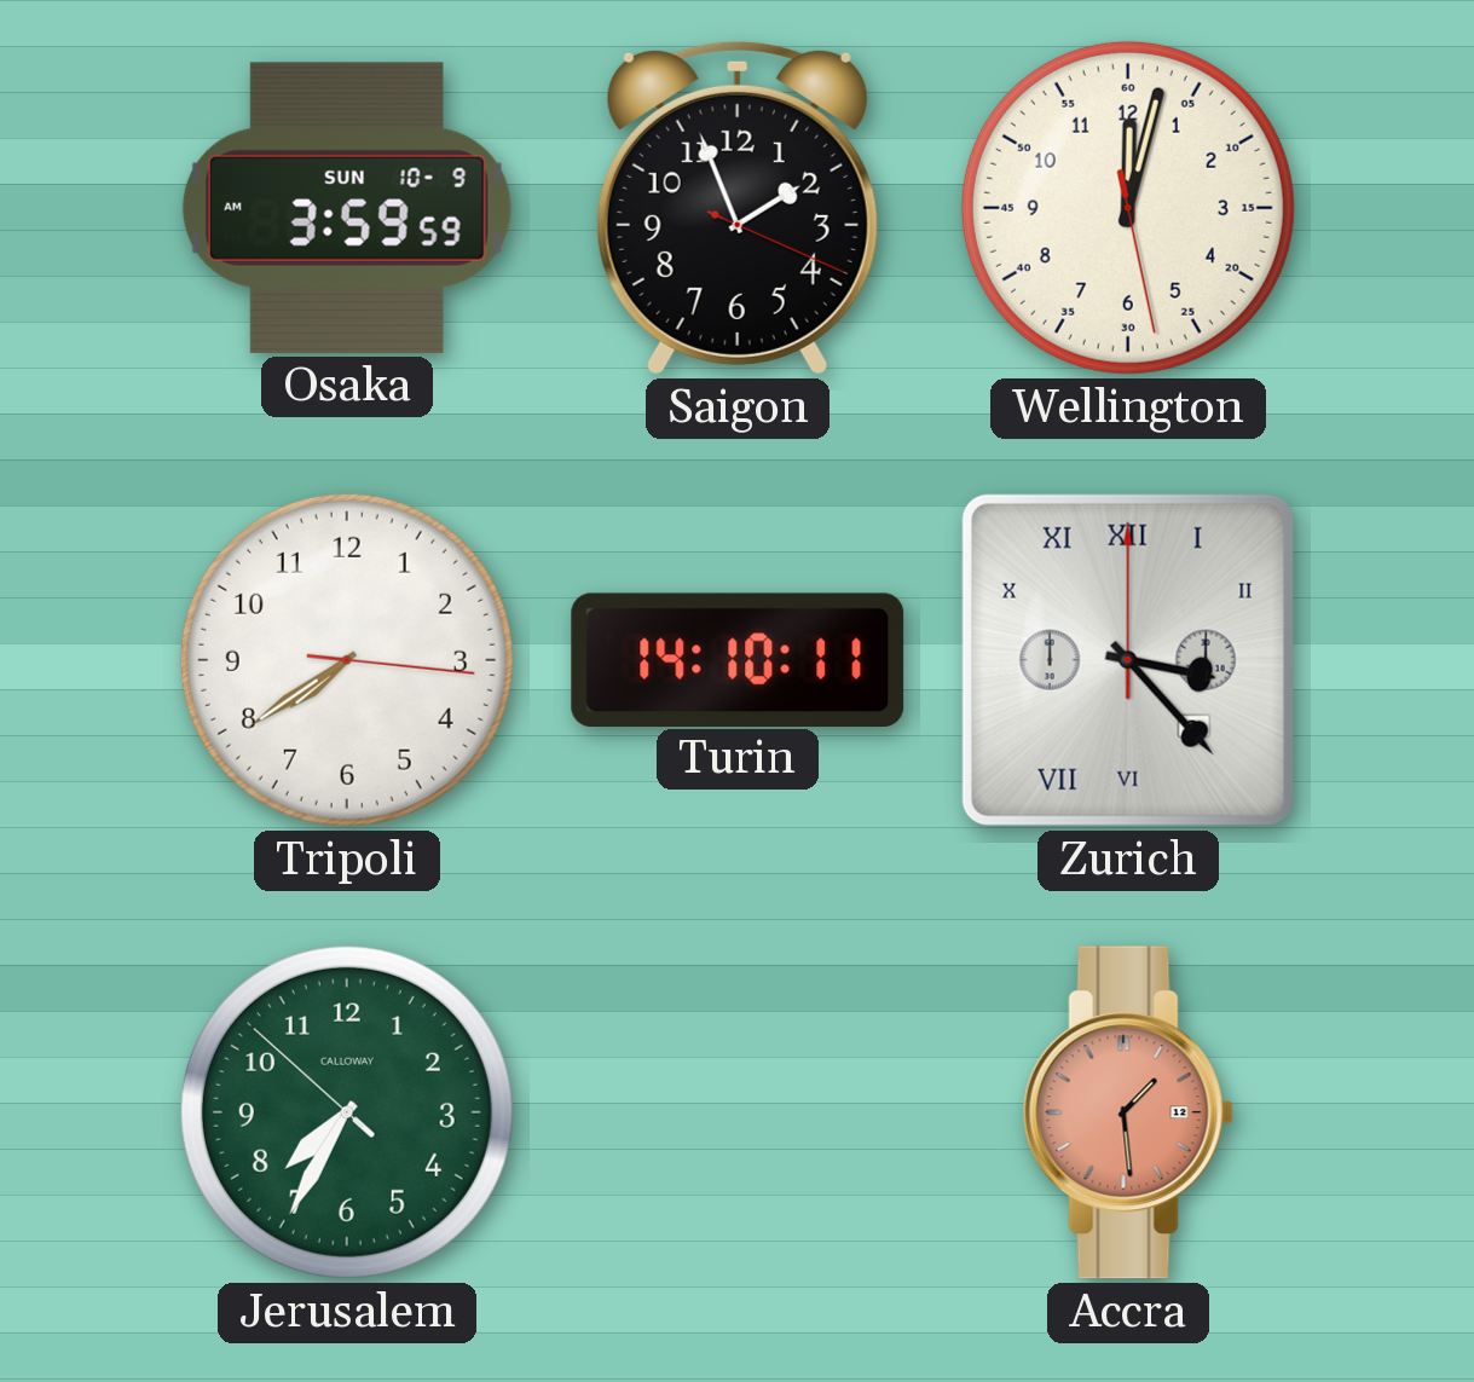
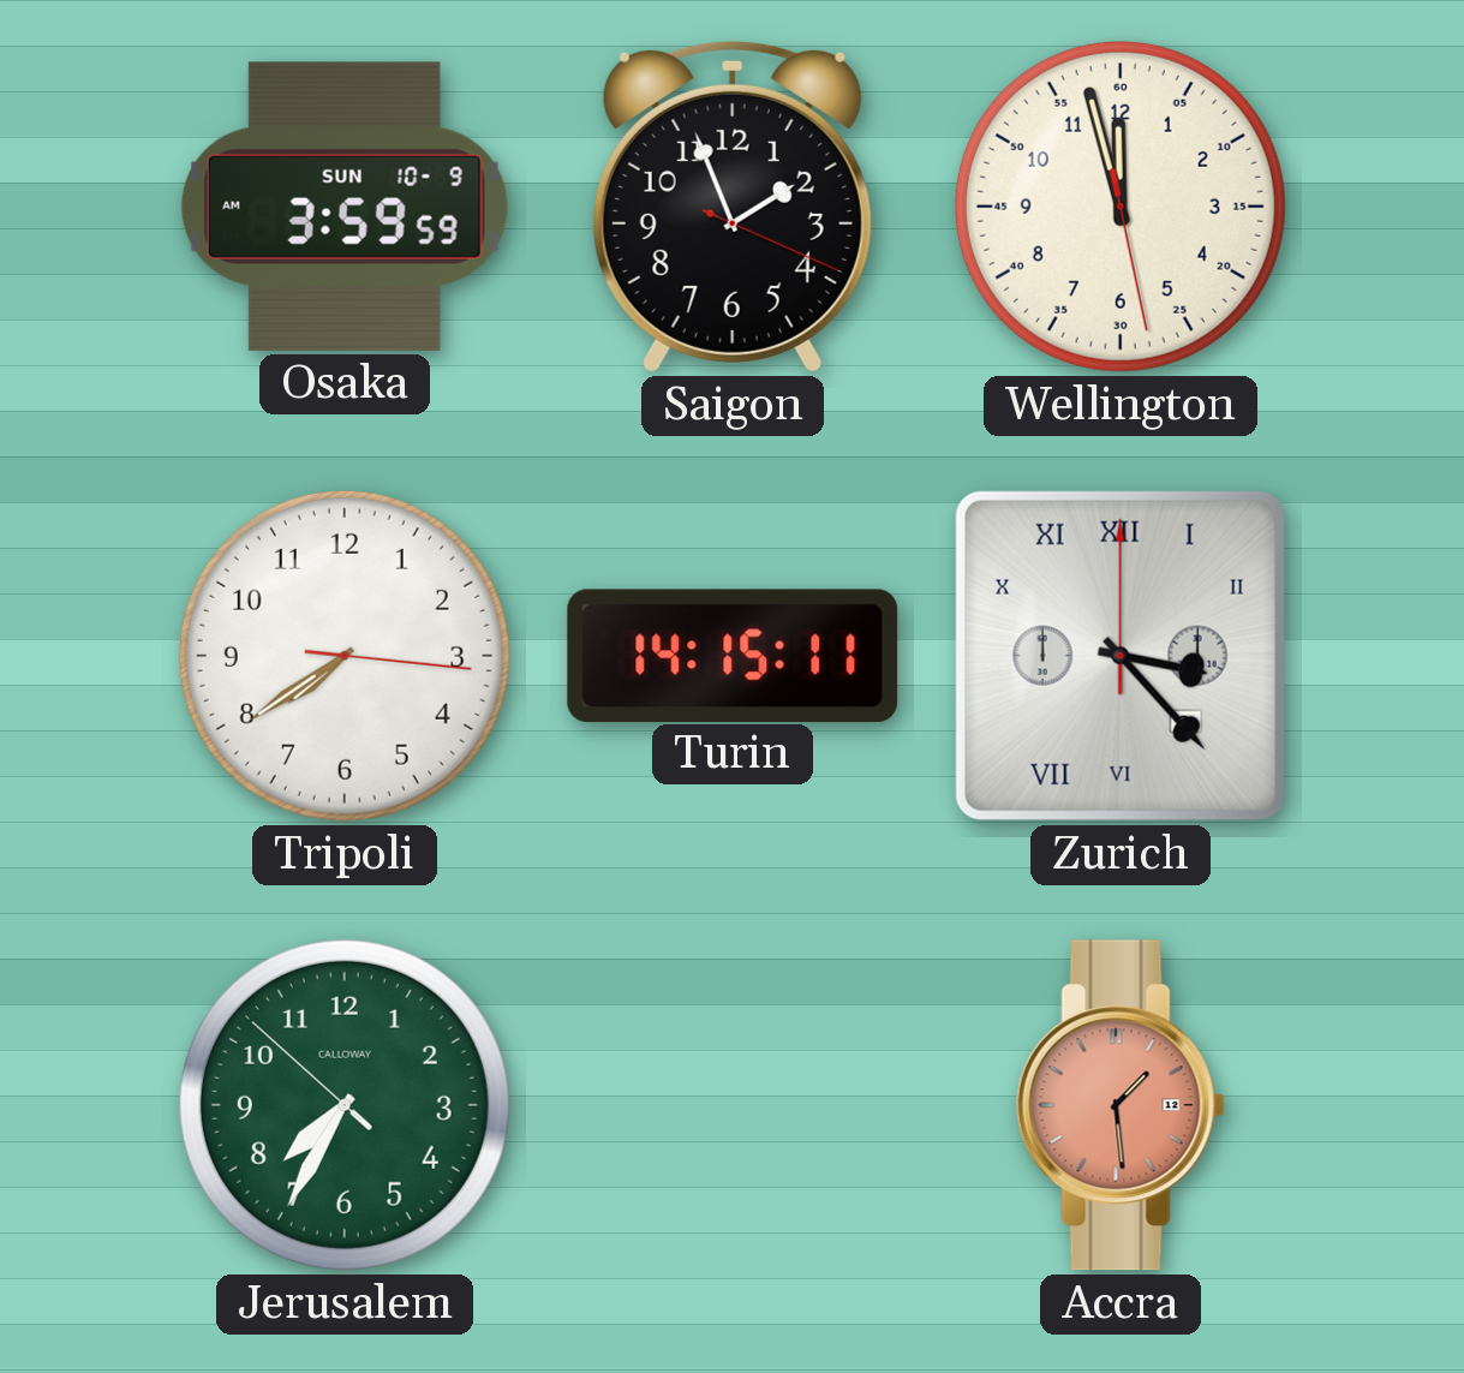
Wellington: 12:02 -> 11:57 (1121, 207)
Turin: 14:10 -> 14:15 (733, 655)
